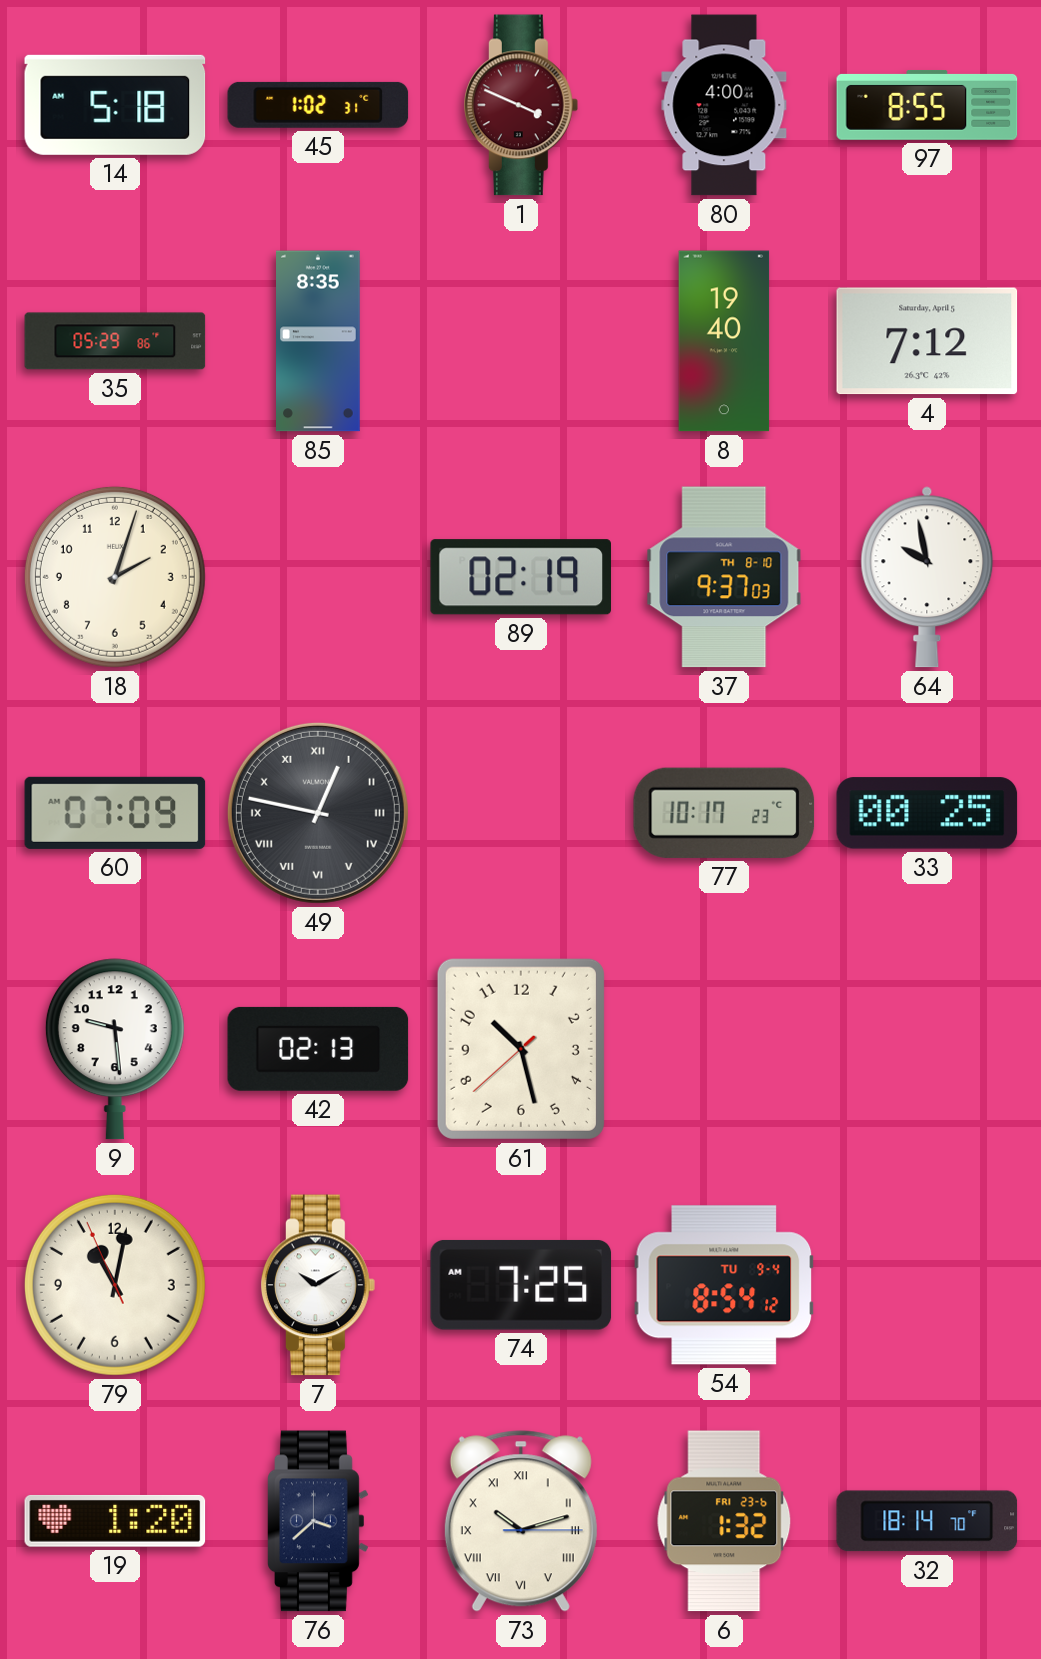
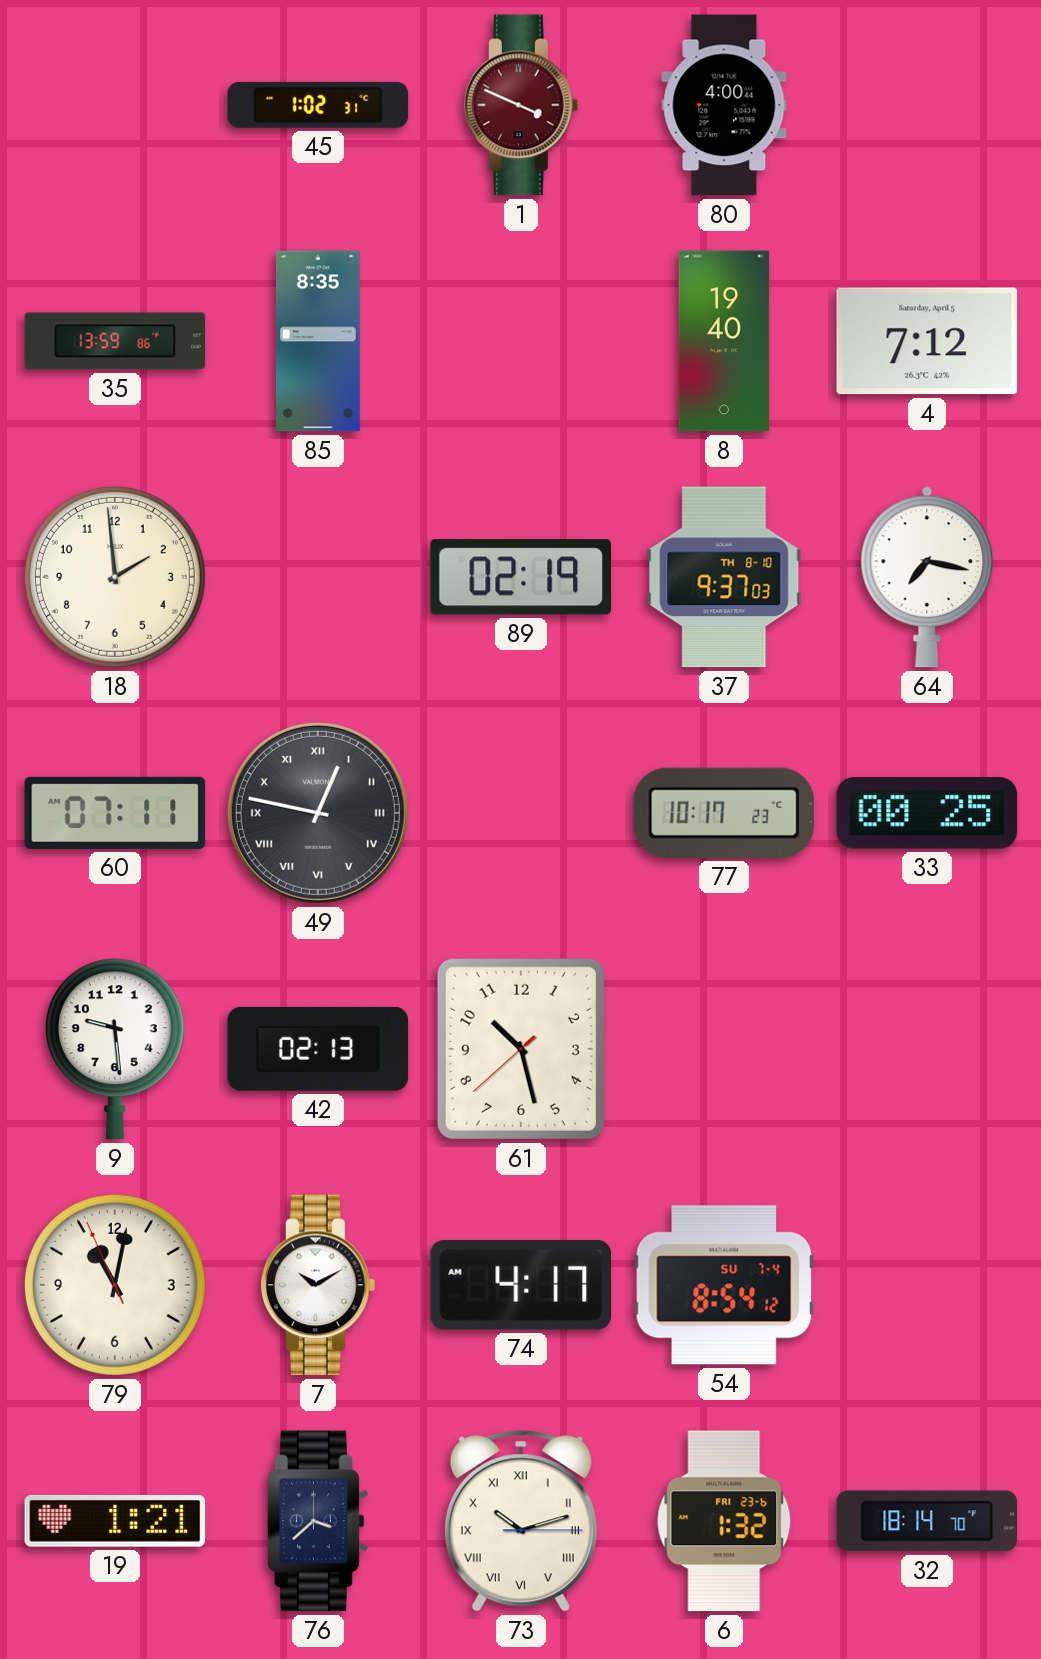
14: 5:18 -> none (115, 105)
97: 8:55 -> none (927, 106)
35: 05:29 -> 13:59 (115, 341)
18: 2:03 -> 1:59 (115, 577)
64: 9:58 -> 7:17 (927, 577)
60: 07:09 -> 07:11 (115, 813)
74: 7:25 -> 4:17 (521, 1285)
54 date: TU 9-4 -> SU 7-4 (724, 1285)
19: 1:20 -> 1:21 (115, 1521)
